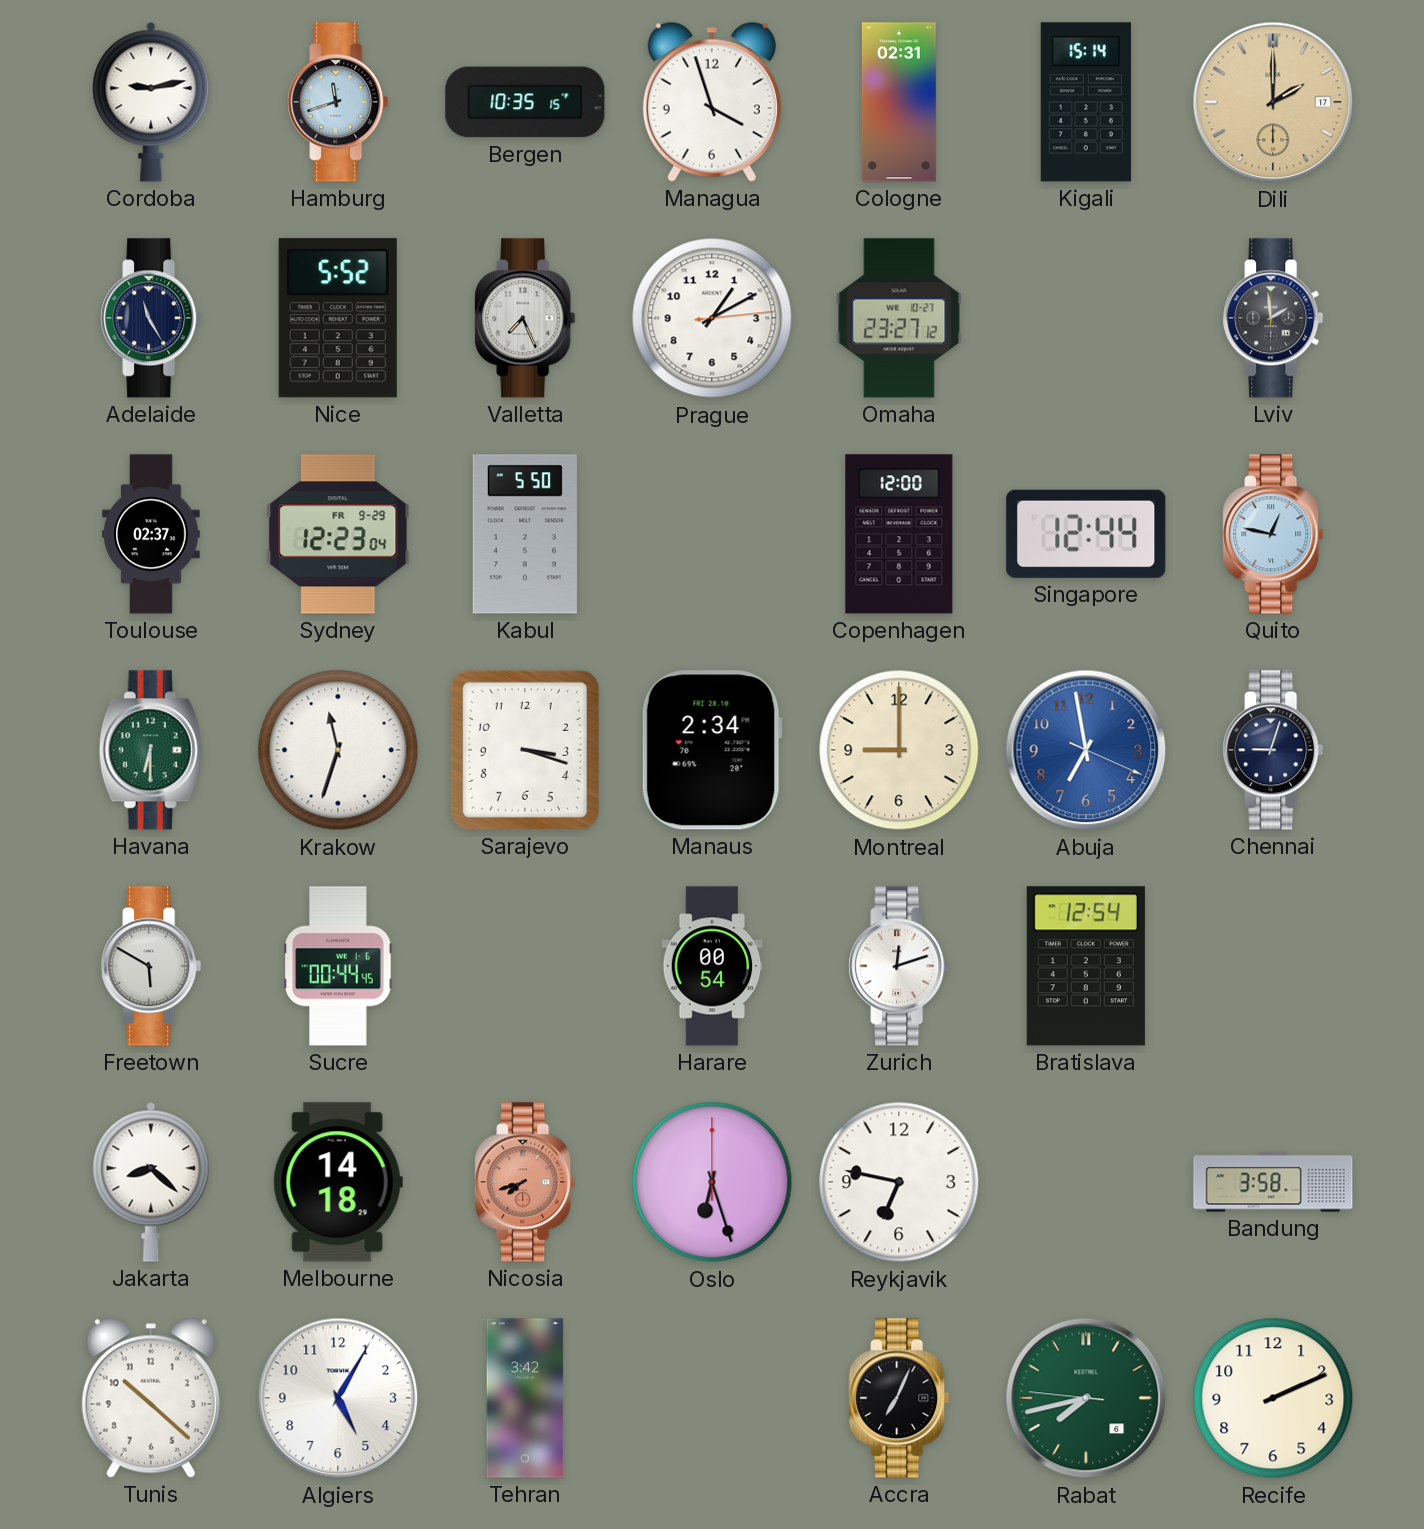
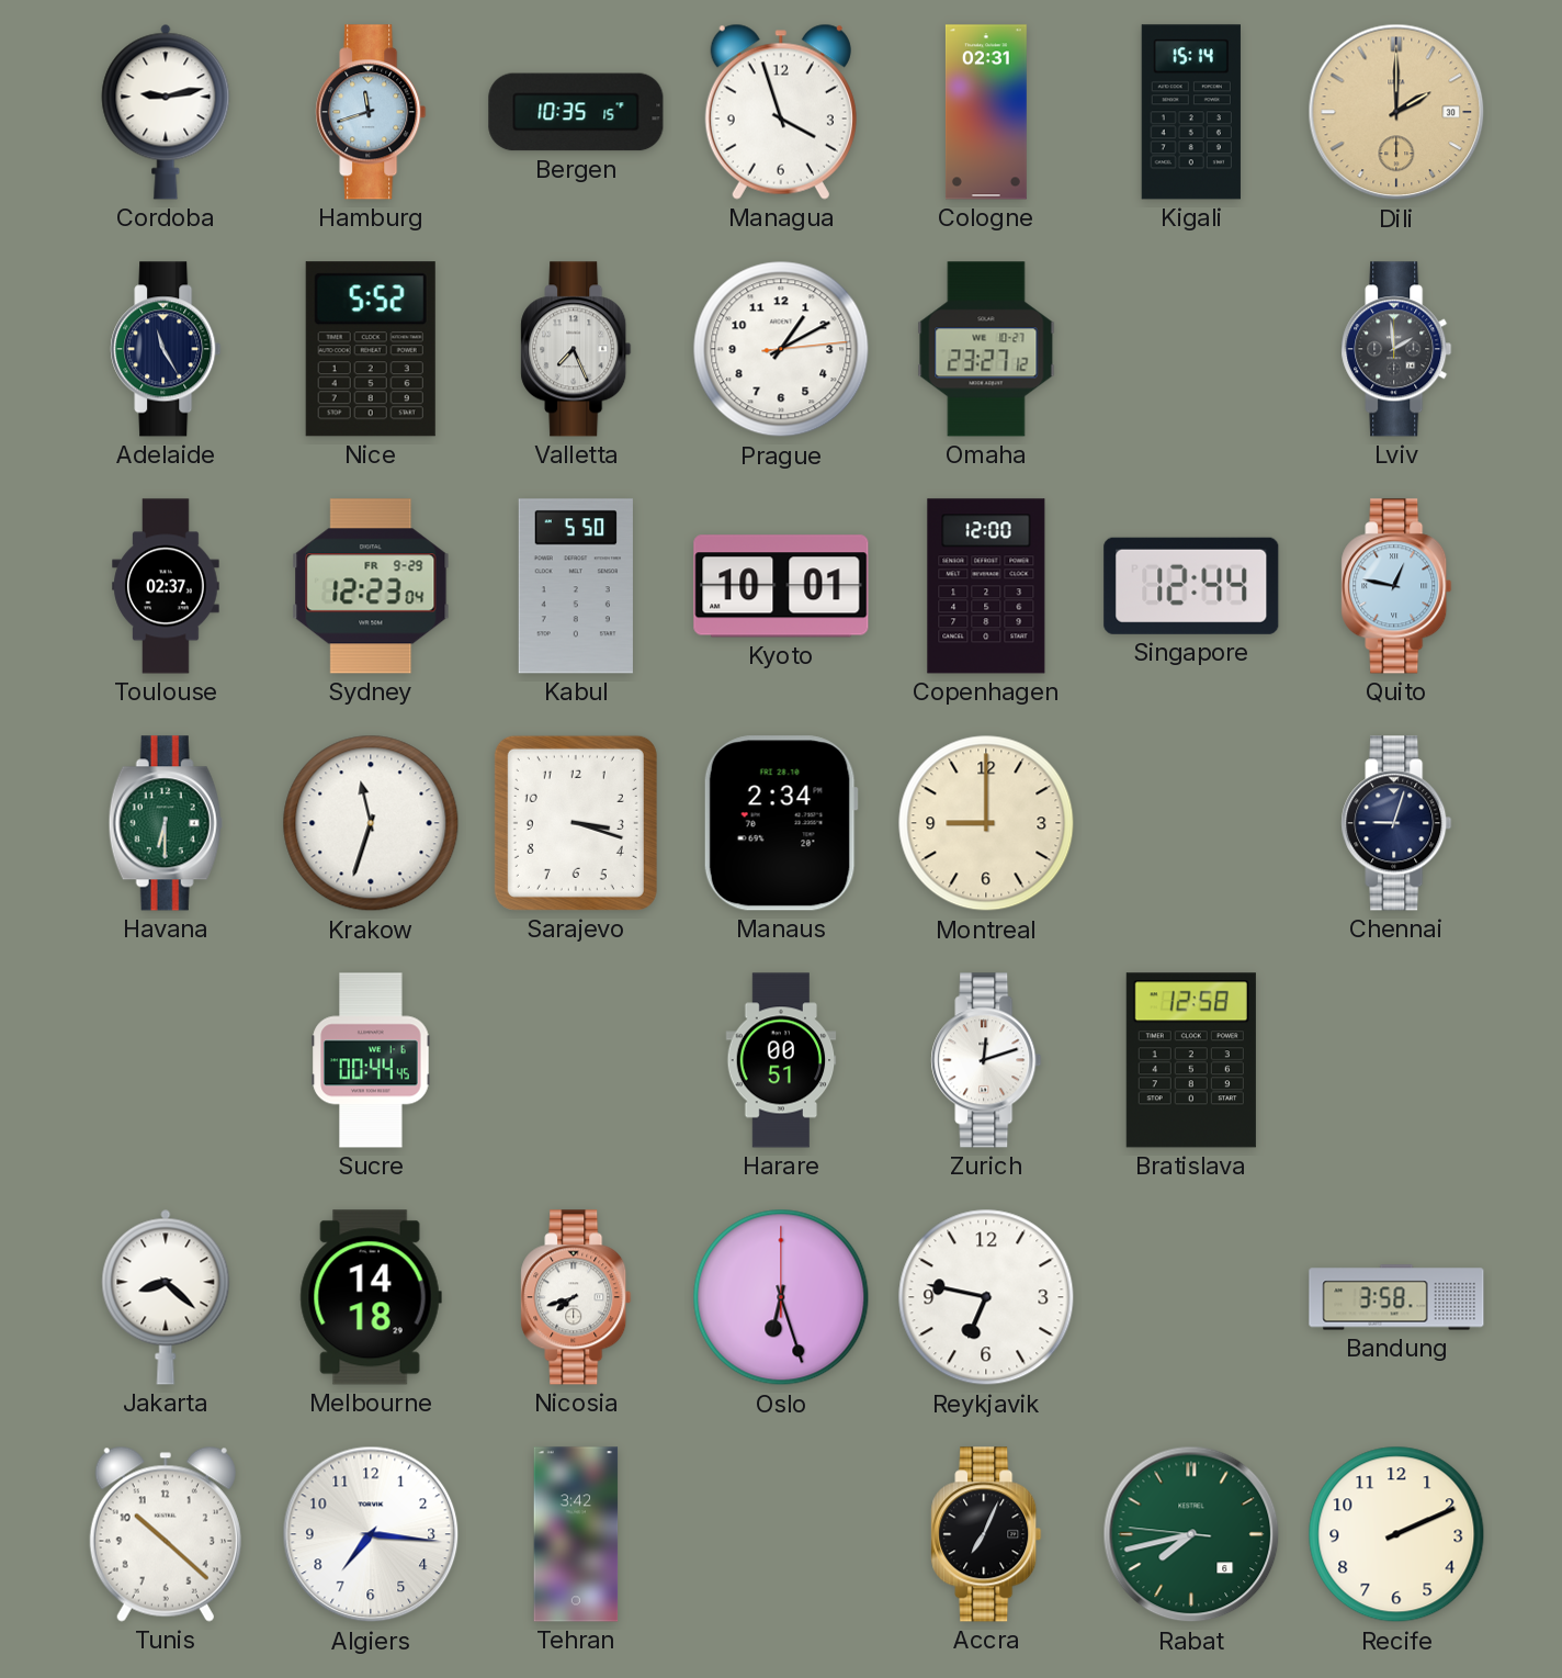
Dili date: 17 -> 30 (1396, 112)
Kyoto: none -> 10:01 (781, 586)
Abuja: 6:58 -> none (1086, 750)
Freetown: 5:50 -> none (151, 966)
Harare: 00:54 -> 00:51 (781, 1060)
Bratislava: 12:54 -> 12:58 (1191, 1060)
Nicosia dial: salmon -> white (576, 1297)
Algiers: 5:05 -> 7:16 (371, 1534)
